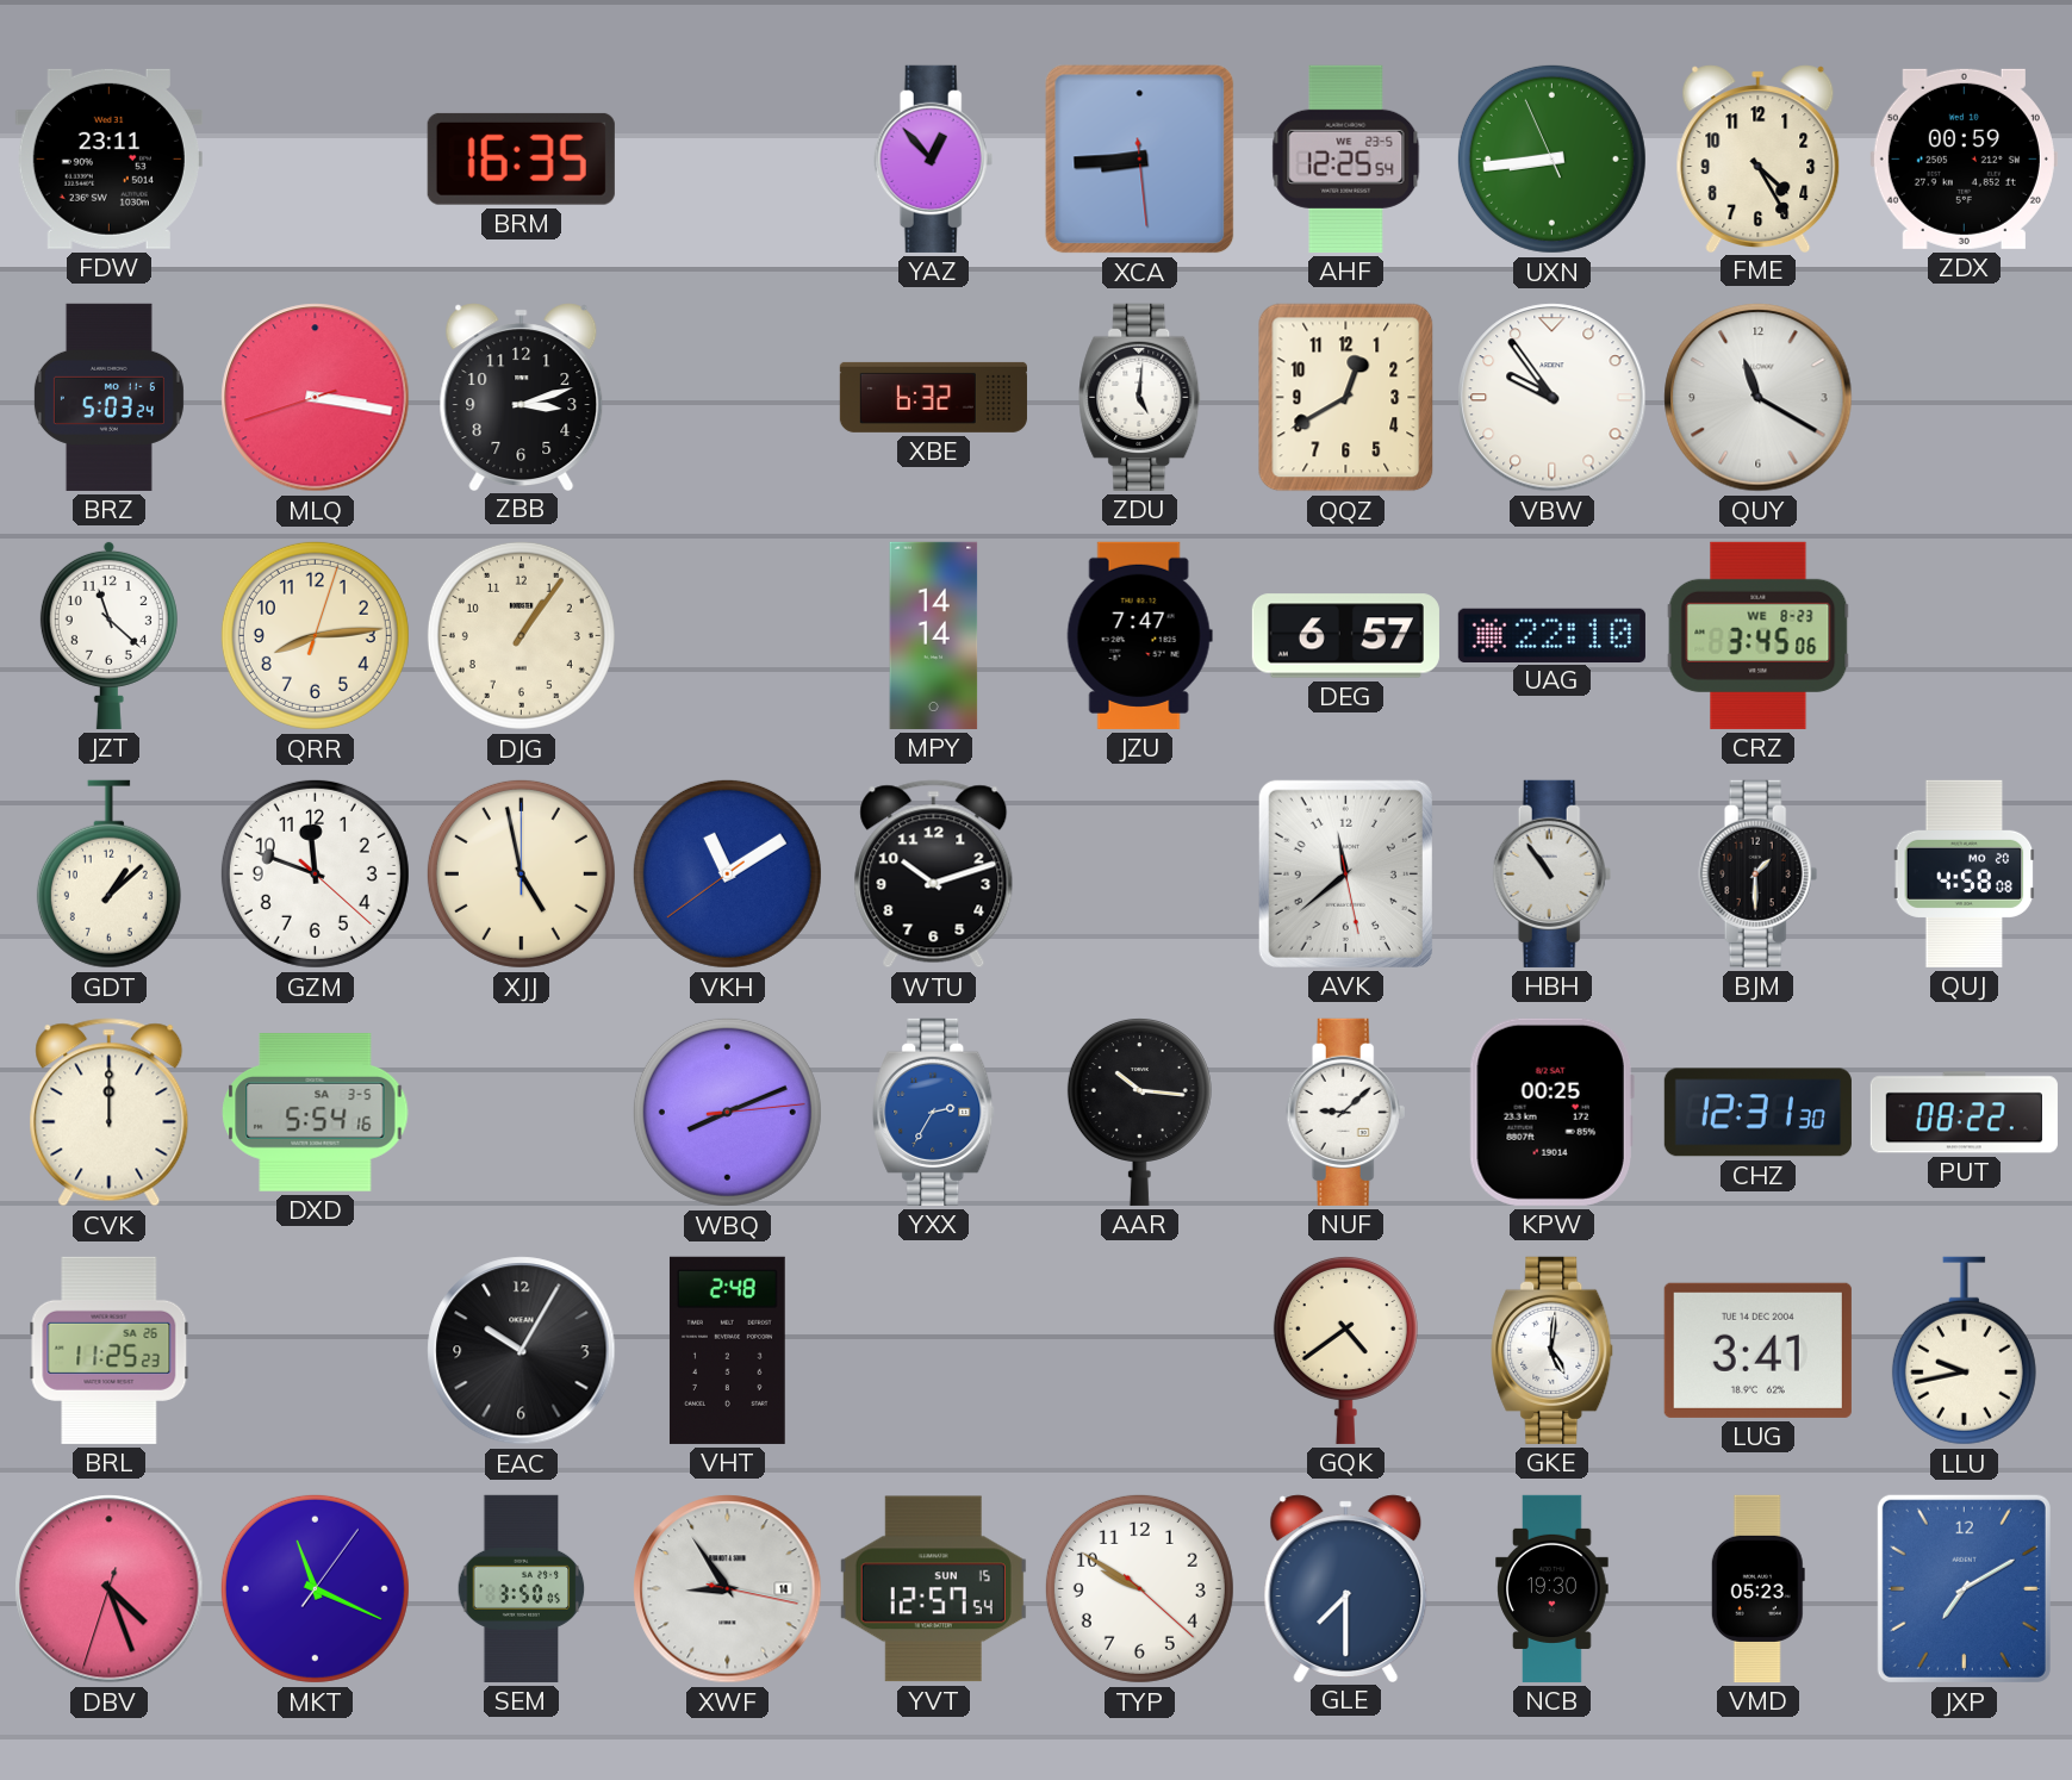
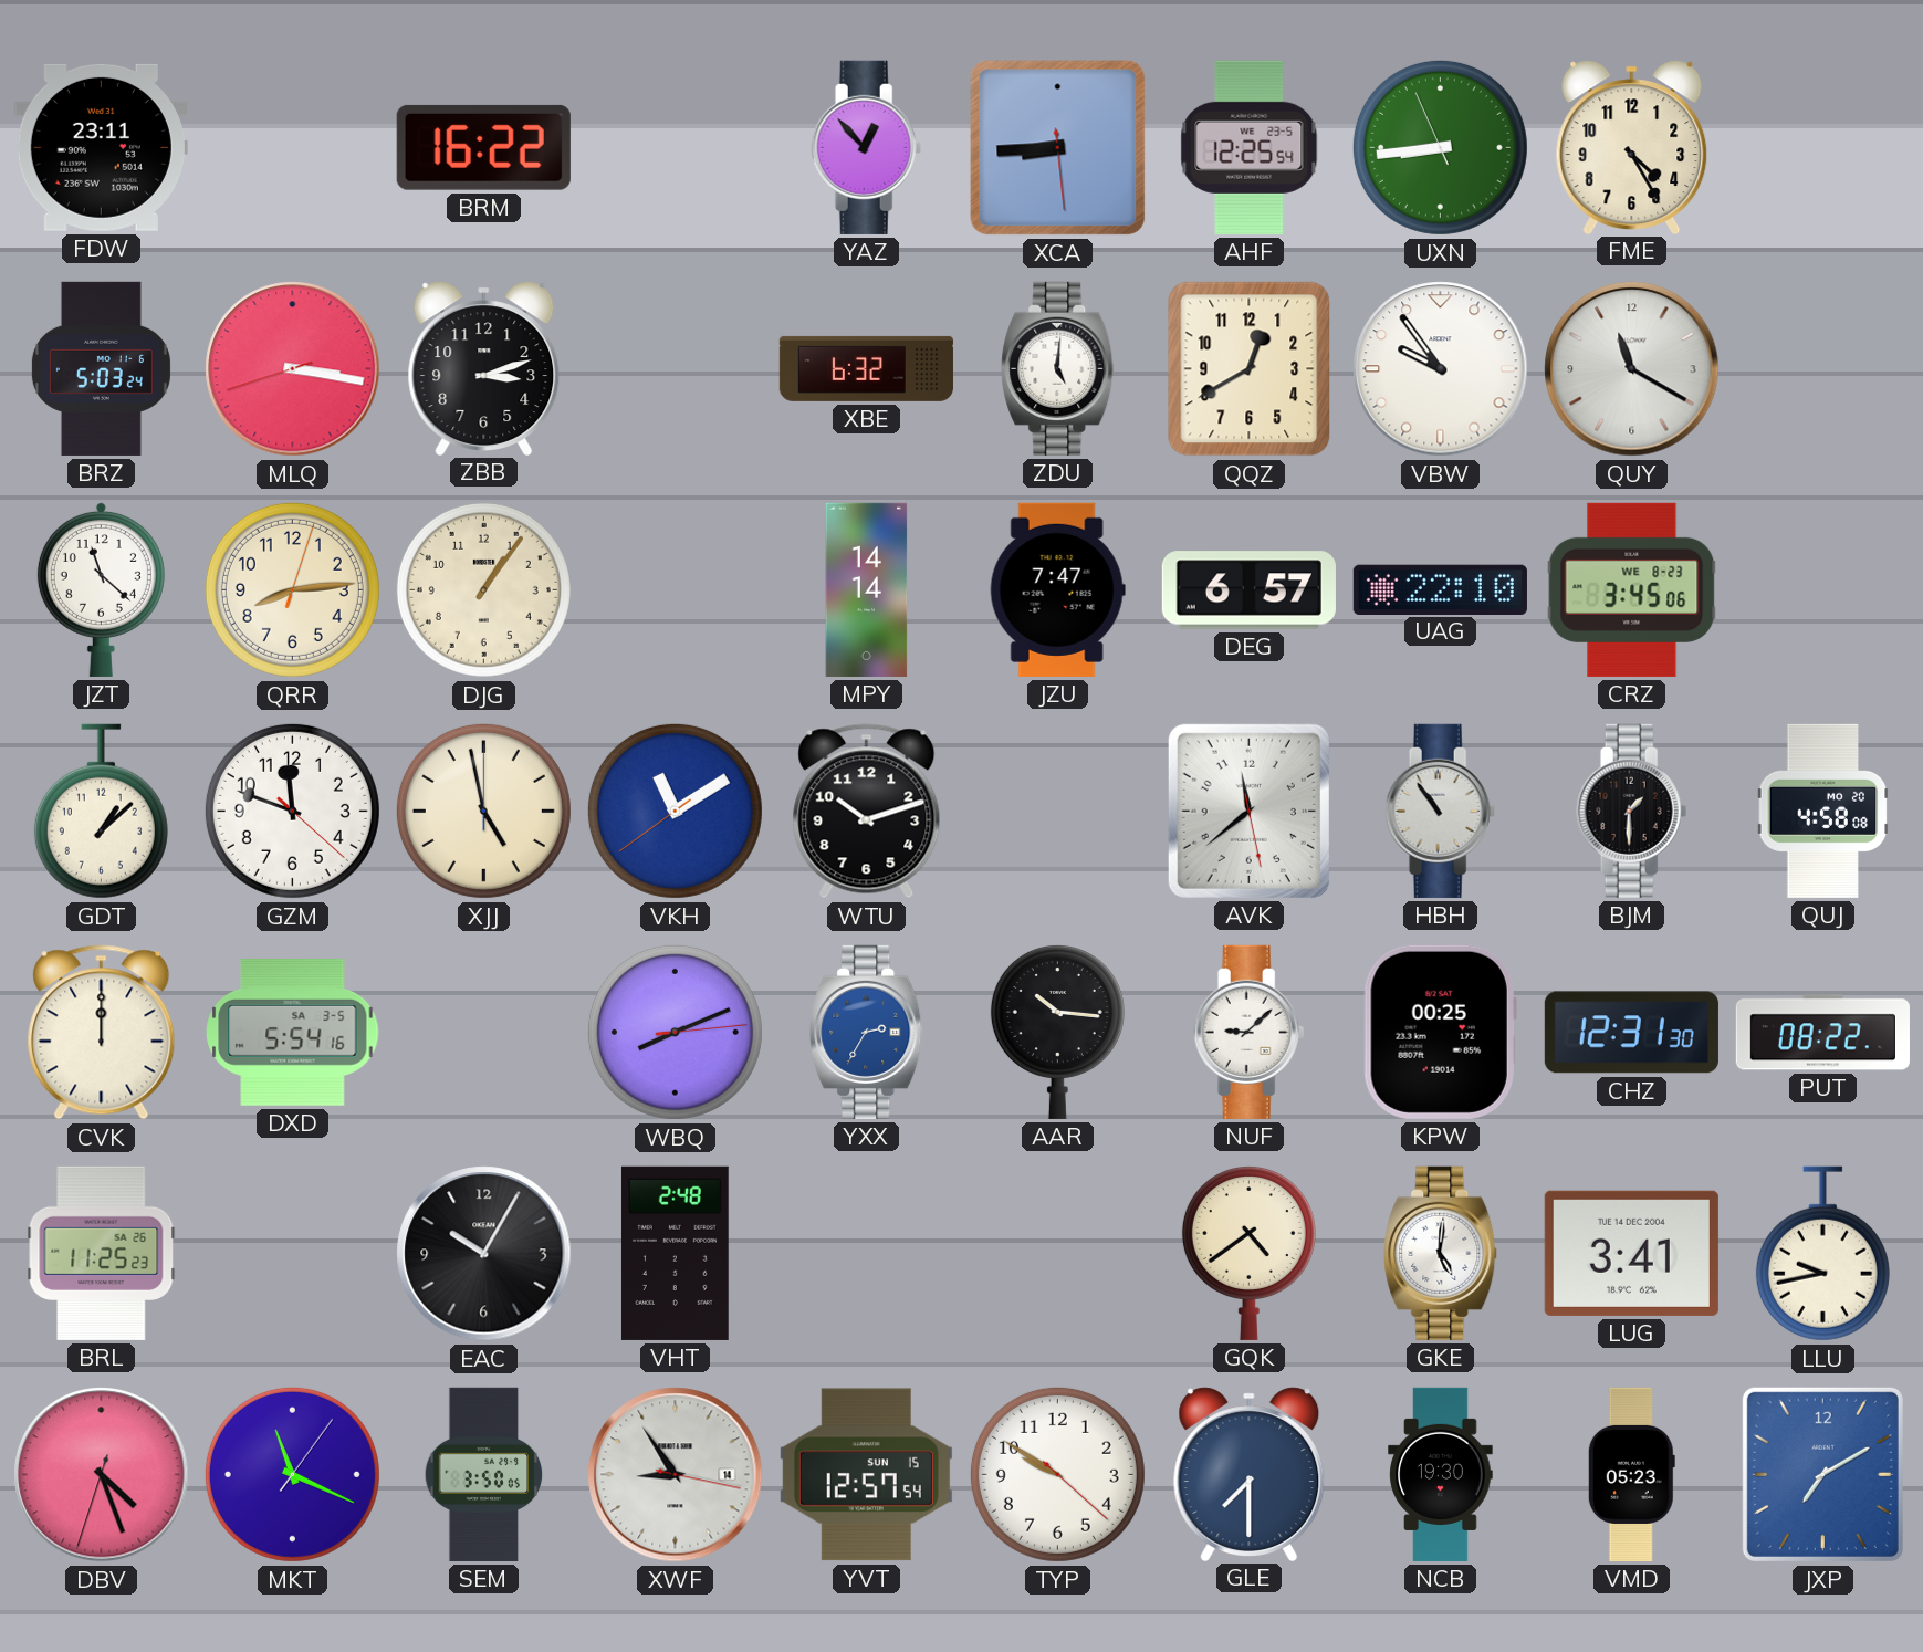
BRM: 16:35 -> 16:22 (483, 147)
ZDX: 00:59 -> none (1964, 158)
